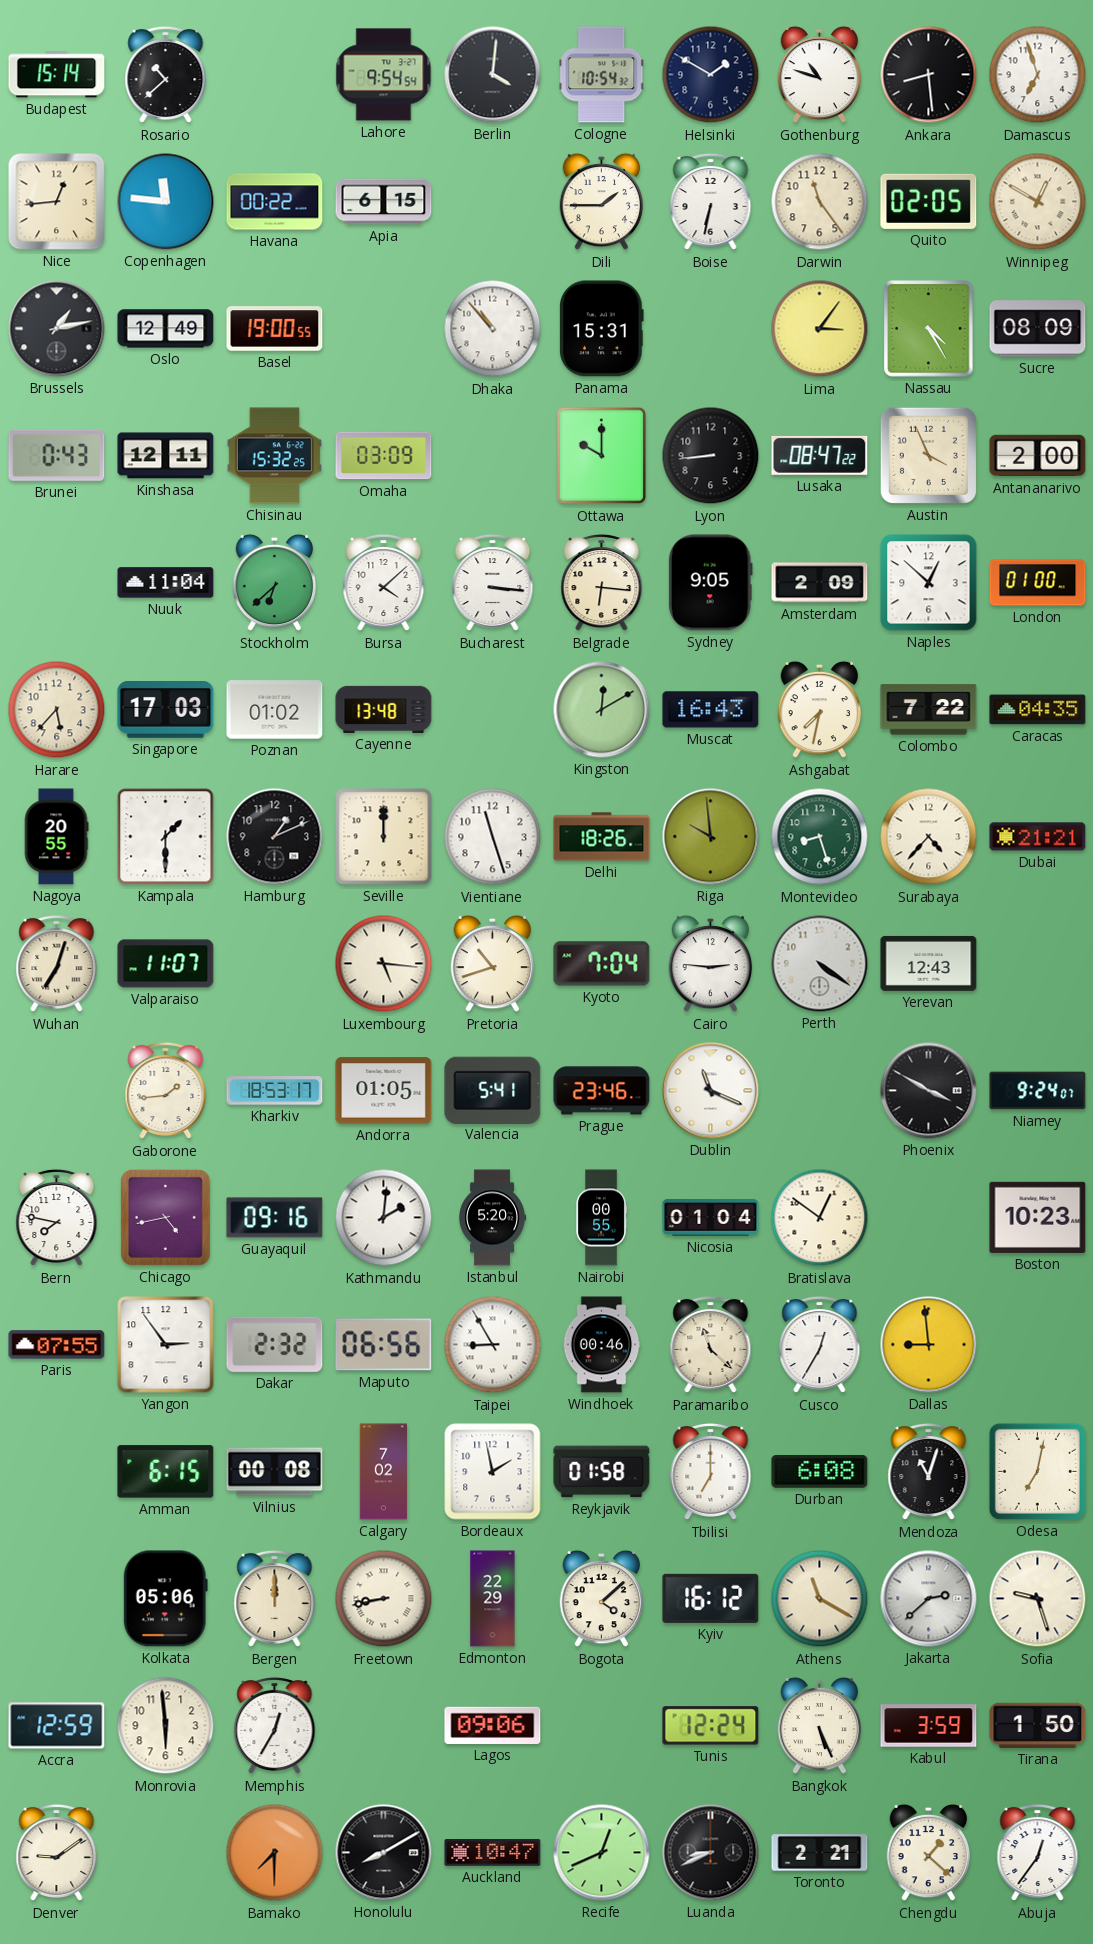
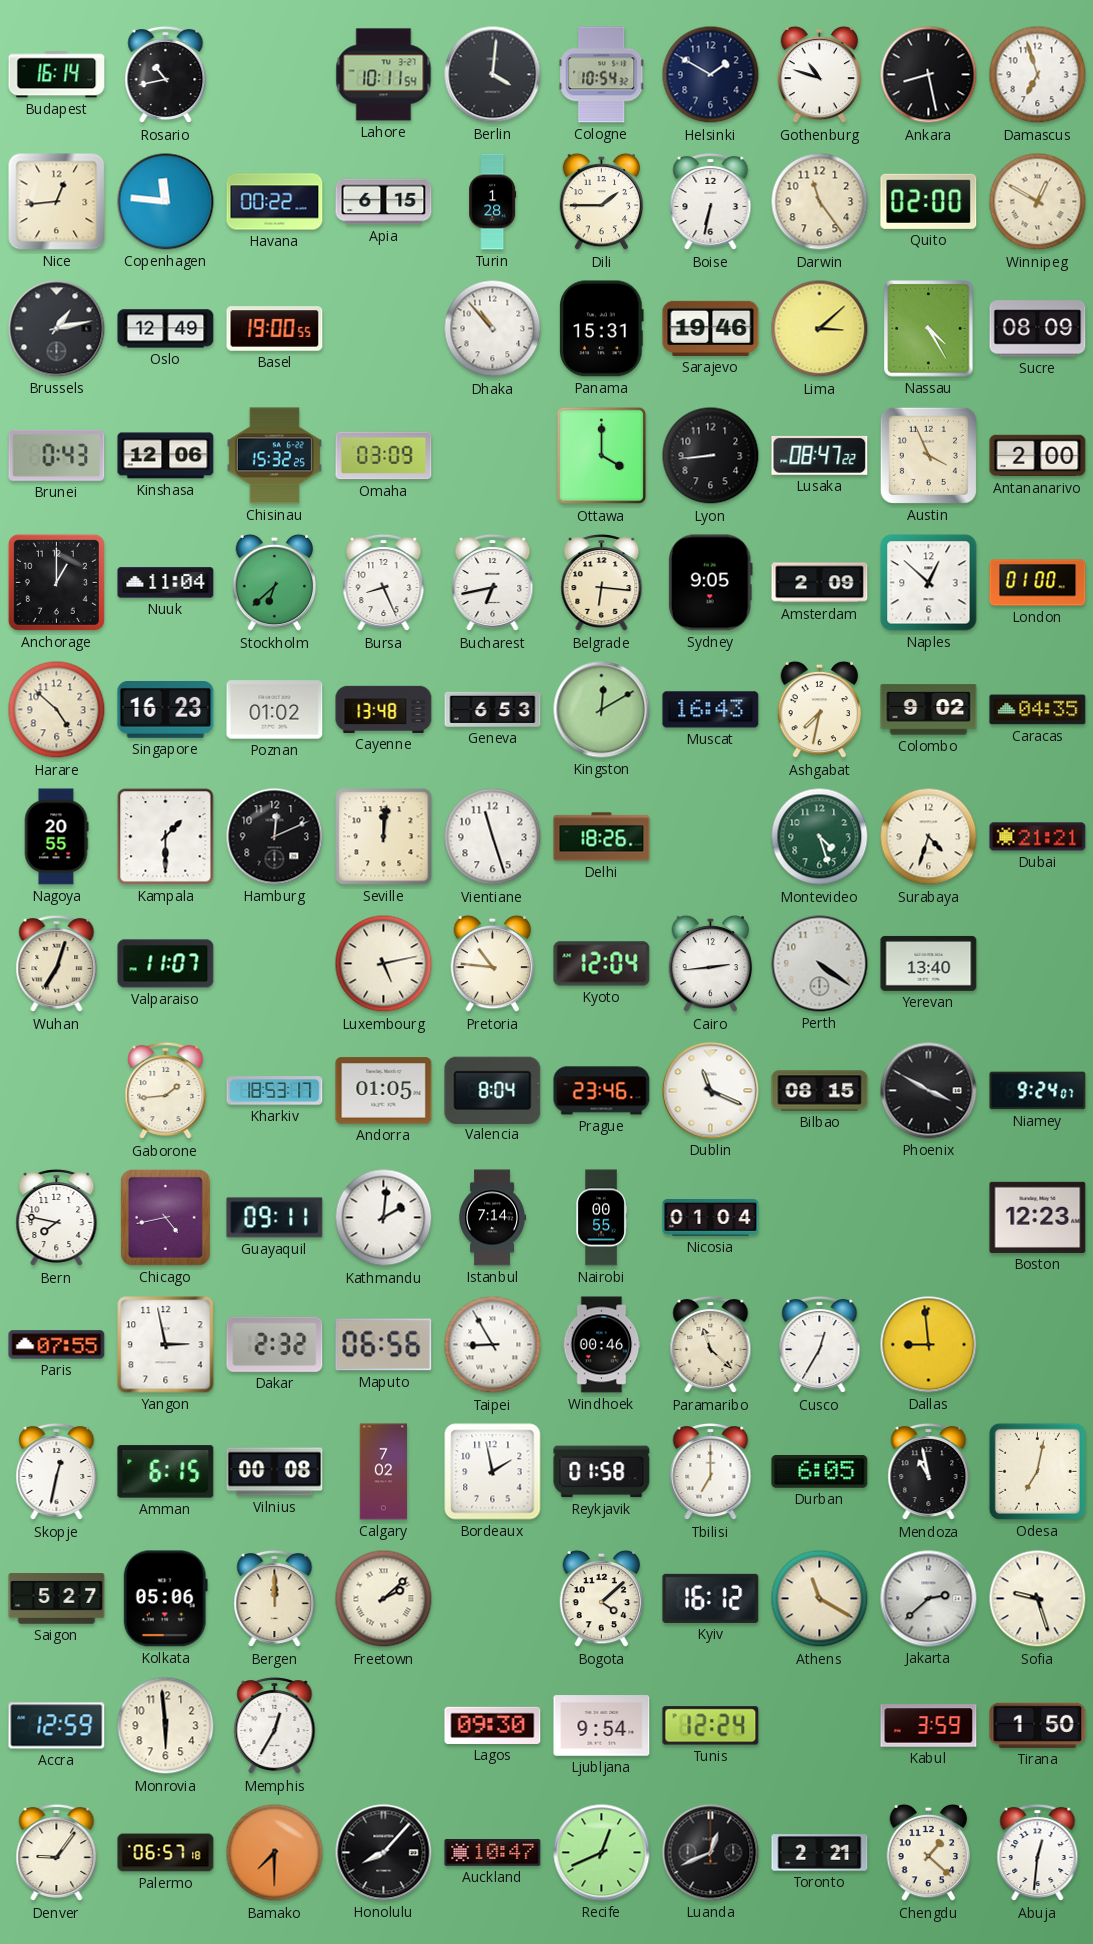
Budapest: 15:14 -> 16:14 (57, 75)
Rosario: 10:38 -> 10:43 (166, 75)
Lahore: 9:54 -> 10:11 (384, 75)
Ankara: 8:29 -> 8:28 (929, 75)
Turin: none -> 1:28 (493, 202)
Quito: 02:05 -> 02:00 (929, 201)
Sarajevo: none -> 19:46 (711, 328)
Lima: 3:06 -> 3:08 (820, 329)
Kinshasa: 12:11 -> 12:06 (166, 456)
Ottawa: 10:00 -> 4:00 (602, 456)
Anchorage: none -> 1:00 (56, 582)
Bursa: 4:08 -> 8:26 (384, 583)
Bucharest: 3:16 -> 6:43 (493, 583)
Harare: 5:37 -> 4:52 (57, 710)
Singapore: 17:03 -> 16:23 (166, 710)
Geneva: none -> 6:53 (493, 709)
Colombo: 7:22 -> 9:02 (929, 710)
Hamburg: 1:11 -> 12:11 (275, 837)
Seville: 12:00 -> 12:01 (384, 837)
Riga: 9:59 -> none (711, 837)
Montevideo: 8:27 -> 4:27 (820, 837)
Surabaya: 4:37 -> 4:33 (929, 837)
Luxembourg: 5:16 -> 5:13 (384, 964)
Pretoria: 10:42 -> 10:46 (493, 964)
Kyoto: 7:04 -> 12:04 (602, 964)
Cairo: 2:46 -> 2:44 (711, 964)
Yerevan: 12:43 -> 13:40 (929, 963)
Valencia: 5:41 -> 8:04 (493, 1090)
Bilbao: none -> 08:15 (820, 1091)
Guayaquil: 09:16 -> 09:11 (275, 1218)
Istanbul: 5:20 -> 7:14 (493, 1218)
Bratislava: 12:51 -> none (820, 1218)
Boston: 10:23 -> 12:23 (1038, 1217)
Yangon: 2:54 -> 2:58 (166, 1345)
Skopje: none -> 12:32 (57, 1472)
Durban: 6:08 -> 6:05 (820, 1472)
Mendoza: 11:03 -> 10:58 (929, 1472)
Saigon: none -> 5:27 (57, 1599)
Freetown: 8:43 -> 2:08 (384, 1599)
Edmonton: 22:29 -> none (493, 1599)
Lagos: 09:06 -> 09:30 (493, 1725)
Ljubljana: none -> 9:54 (602, 1726)
Bangkok: 5:26 -> none (820, 1726)
Denver: 9:09 -> 9:06 (57, 1853)
Palermo: none -> 06:57 (166, 1853)
Honolulu: 8:10 -> 8:07 (384, 1853)
Luanda: 8:41 -> 12:41 (711, 1853)
Abuja: 12:36 -> 12:31 (1038, 1853)
